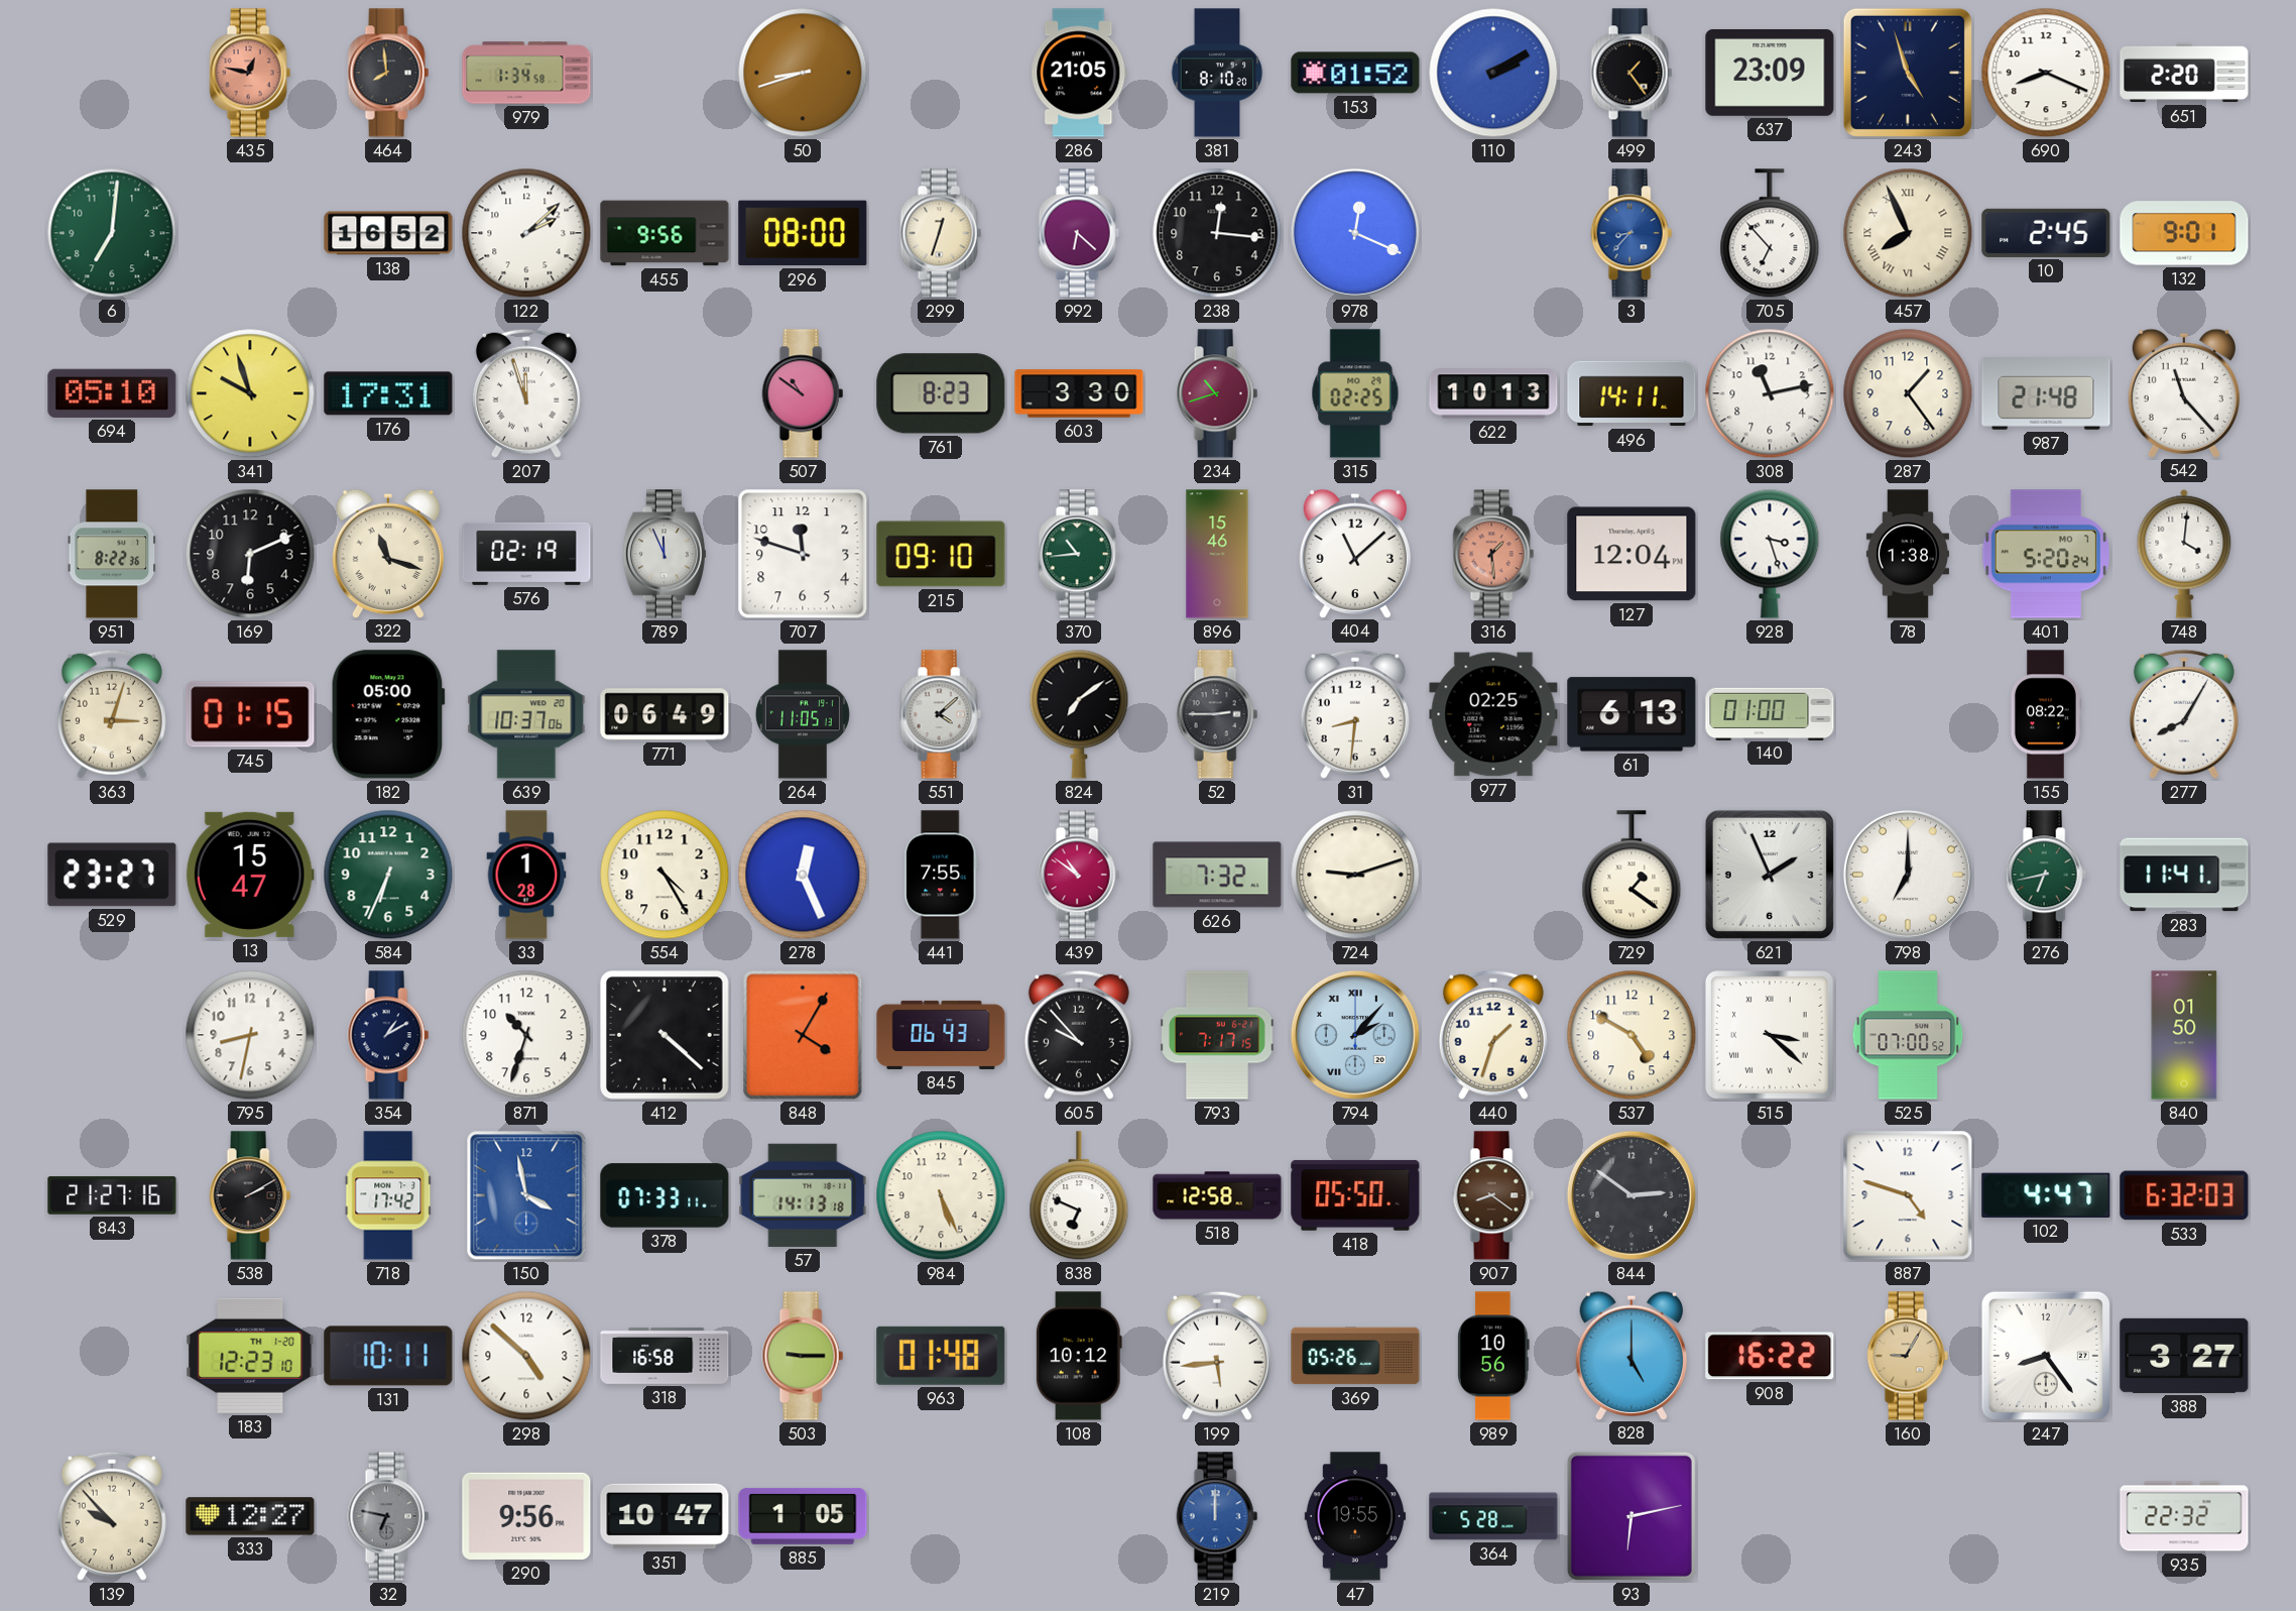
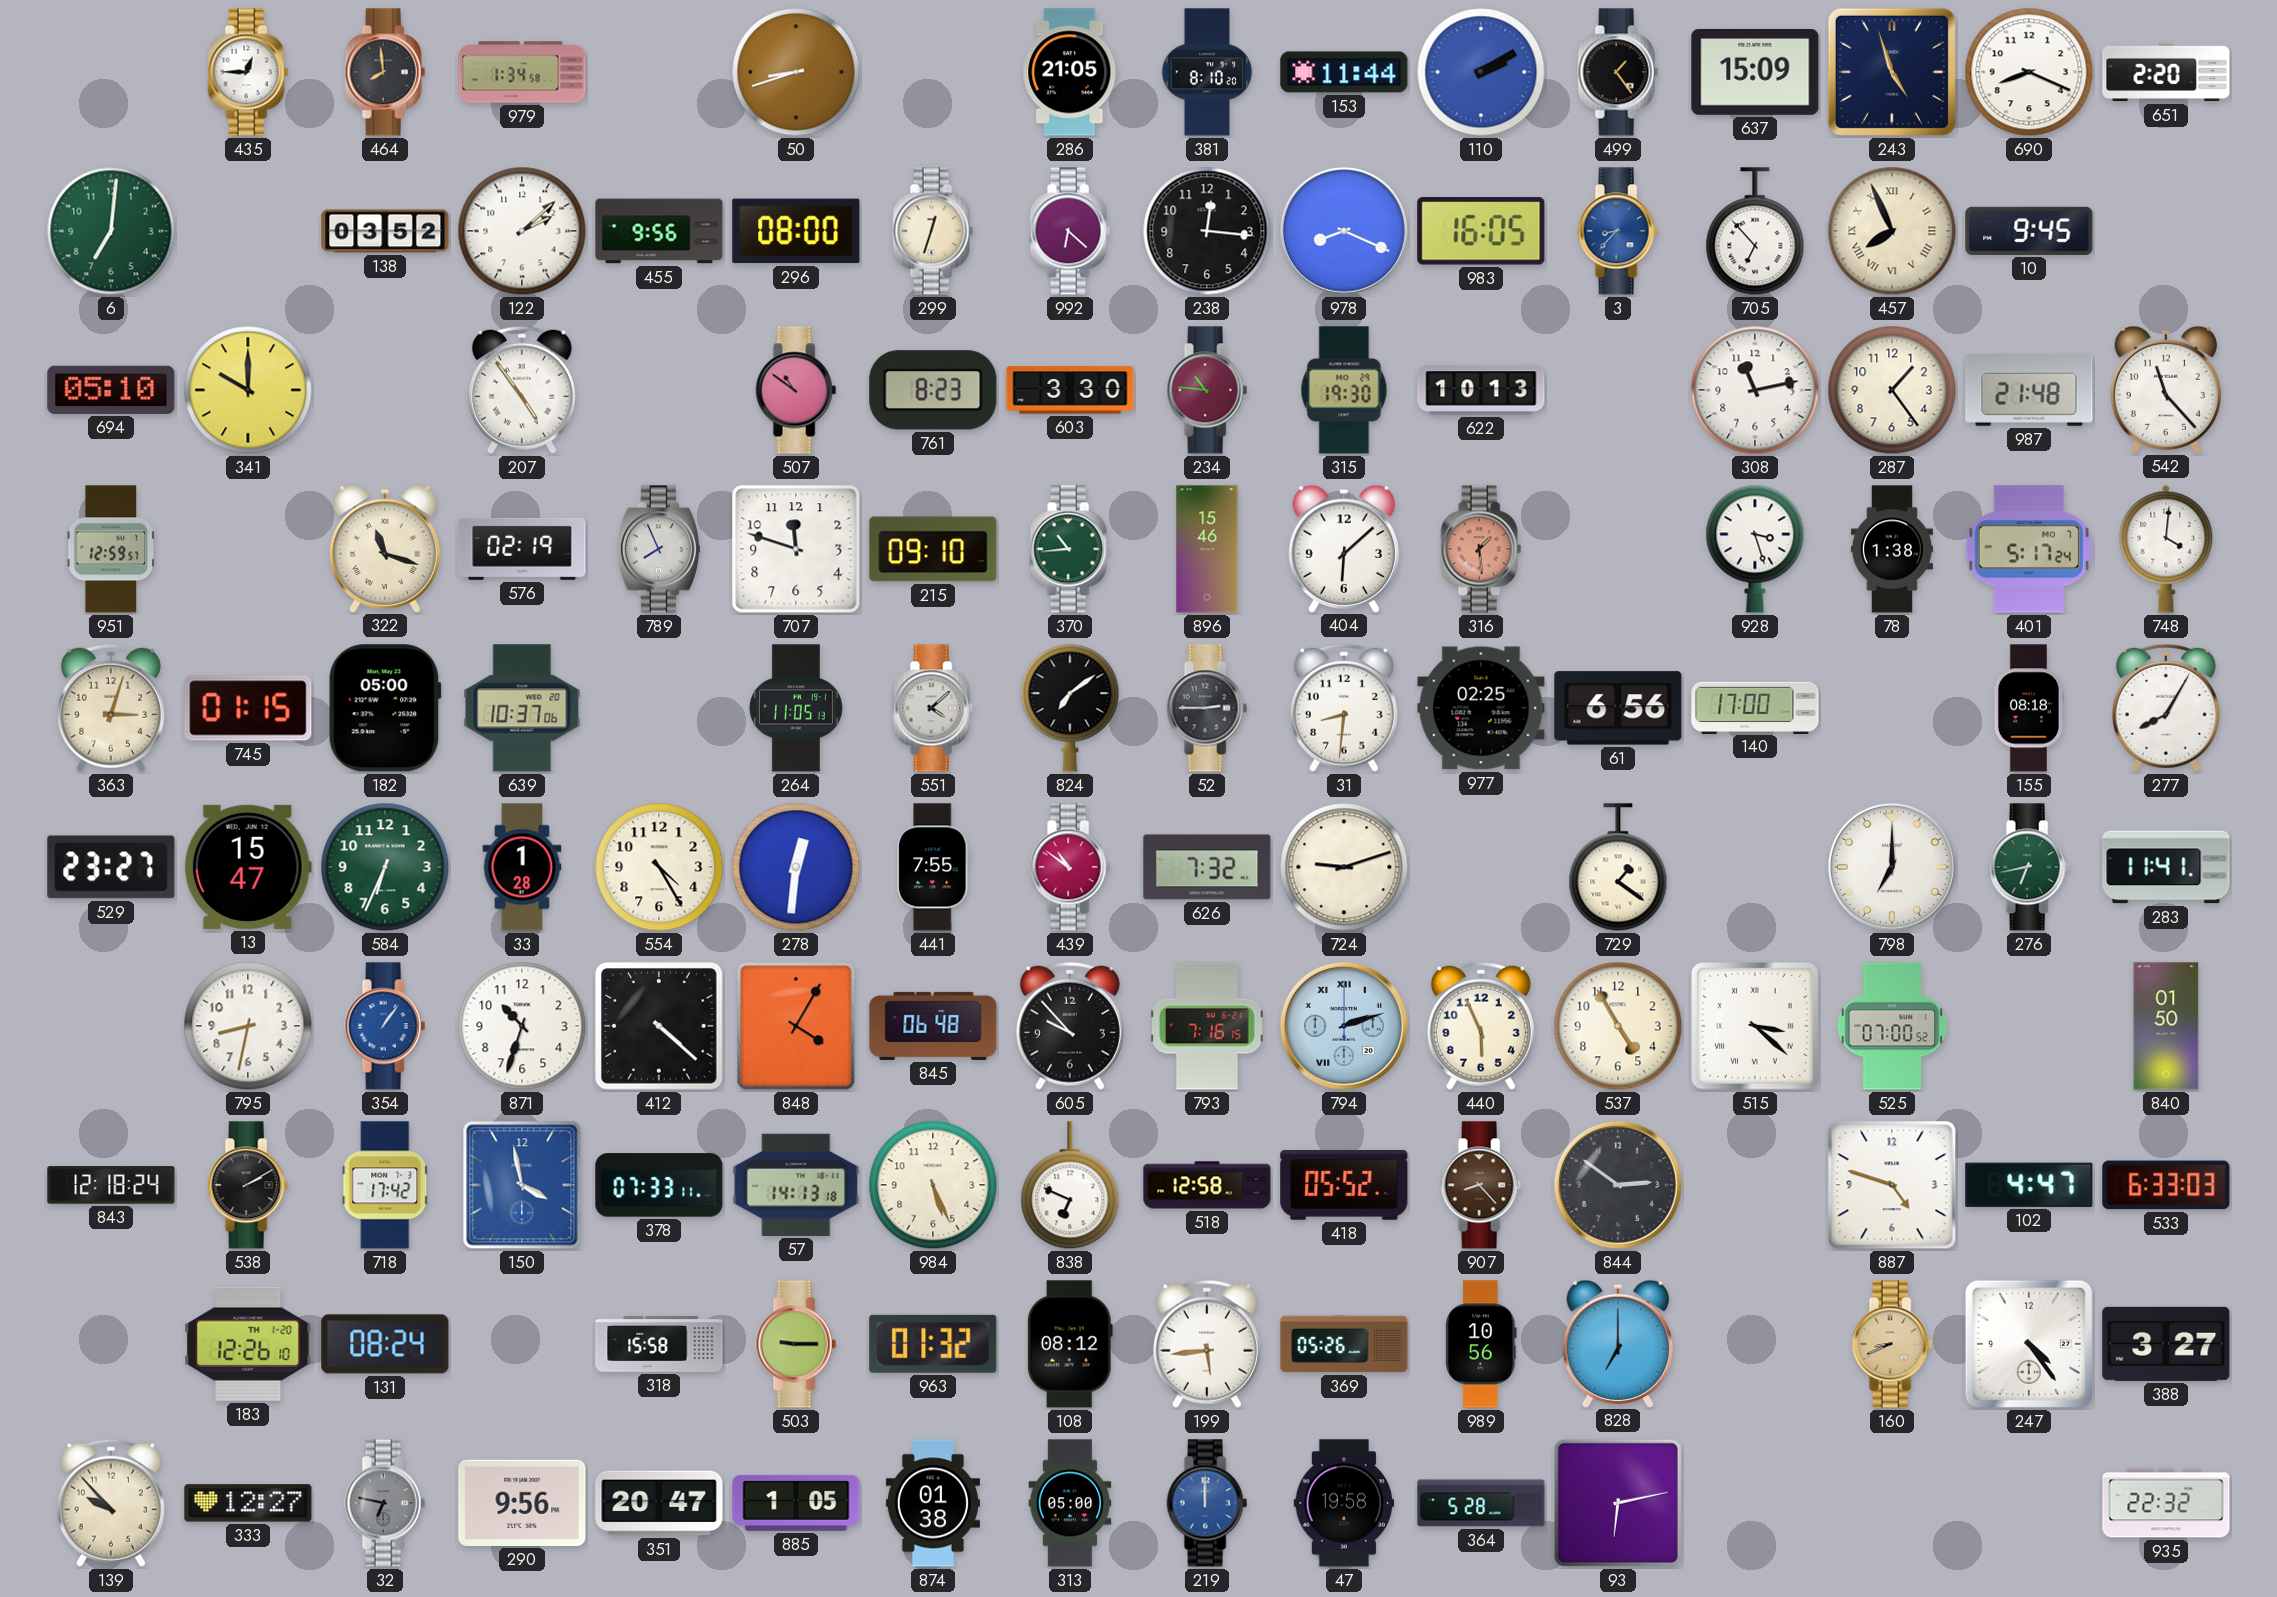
435: 12:47 -> 12:45 (248, 72)
435 dial: salmon -> white (248, 72)
153: 01:52 -> 11:44 (1344, 72)
637: 23:09 -> 15:09 (1755, 72)
138: 16:52 -> 03:52 (385, 231)
978: 12:19 -> 8:19 (1344, 231)
983: none -> 16:05 (1481, 231)
10: 2:45 -> 9:45 (2029, 231)
132: 9:01 -> none (2184, 233)
341: 9:57 -> 10:00 (248, 390)
176: 17:31 -> none (388, 393)
207: 11:57 -> 4:54 (522, 390)
234: 10:42 -> 10:46 (1207, 390)
315: 02:25 -> 19:30 (1344, 390)
496: 14:11 -> none (1632, 393)
951: 8:22 -> 12:59 (110, 549)
169: 6:11 -> none (250, 554)
789: 11:56 -> 7:56 (659, 549)
404: 11:08 -> 6:08 (1343, 548)
127: 12:04 -> none (1632, 554)
401: 5:20 -> 5:17 (2028, 549)
771: 06:49 -> none (664, 714)
61: 6:13 -> 6:56 (1618, 708)
140: 01:00 -> 17:00 (1755, 707)
155: 08:22 -> 08:18 (2028, 708)
278: 12:26 -> 12:31 (796, 867)
621: 1:56 -> none (1770, 875)
354: 1:10 -> 1:06 (385, 1026)
354 dial: navy -> blue (385, 1026)
845: 06:43 -> 06:48 (933, 1026)
793: 7:17 -> 7:16 (1208, 1026)
794: 2:07 -> 2:12 (1344, 1026)
440: 1:33 -> 5:56 (1481, 1026)
537: 4:50 -> 4:55 (1618, 1026)
843: 21:27 -> 12:18 (111, 1185)
418: 05:50 -> 05:52 (1344, 1185)
907: 8:21 -> 8:23 (1481, 1185)
533: 6:32 -> 6:33 (2166, 1185)
183: 12:23 -> 12:26 (248, 1344)
131: 10:11 -> 08:24 (385, 1344)
298: 4:52 -> none (526, 1356)
318: 16:58 -> 15:58 (659, 1344)
963: 01:48 -> 01:32 (933, 1344)
108: 10:12 -> 08:12 (1070, 1344)
828: 5:00 -> 7:00 (1617, 1343)
908: 16:22 -> none (1770, 1356)
160: 9:05 -> 8:41 (1892, 1344)
247: 8:24 -> 4:24 (2029, 1344)
351: 10:47 -> 20:47 (659, 1503)
874: none -> 01:38 (933, 1503)
313: none -> 05:00 (1070, 1503)
47: 19:55 -> 19:58 (1344, 1503)
